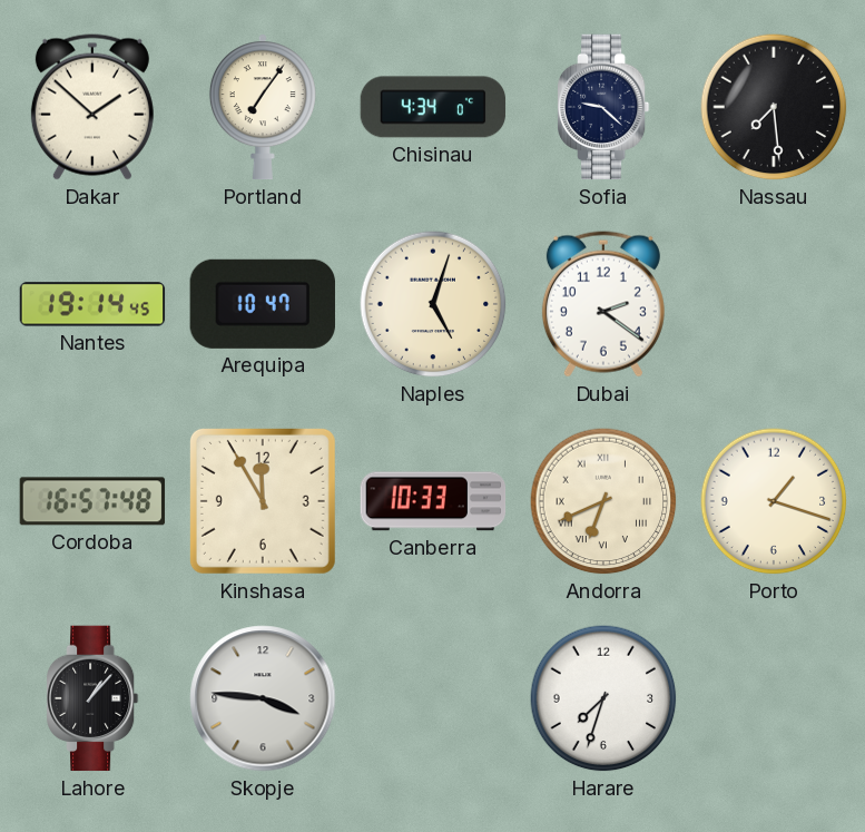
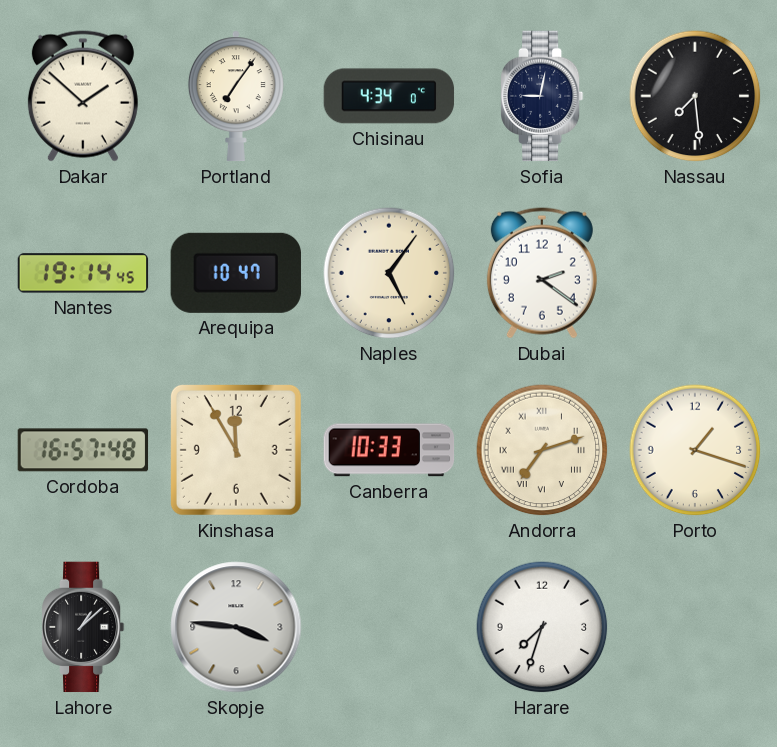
Sofia: 9:22 -> 9:02 (542, 96)
Naples: 5:03 -> 5:06 (389, 273)
Andorra: 6:41 -> 7:12 (542, 450)
Lahore: 1:07 -> 1:08 (83, 627)
